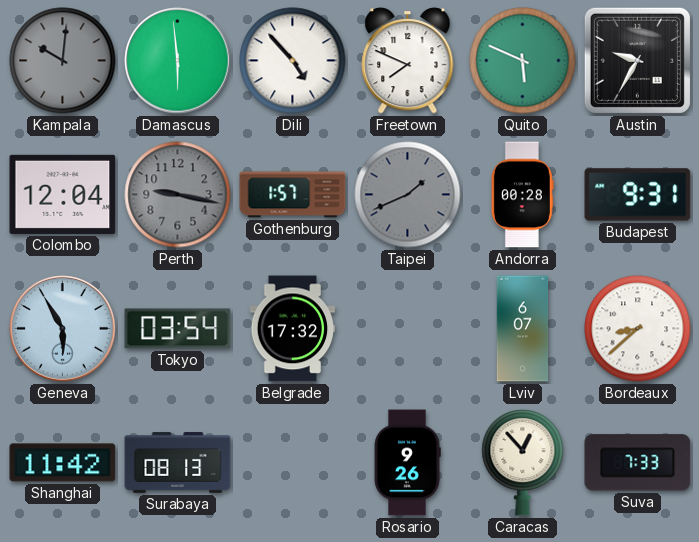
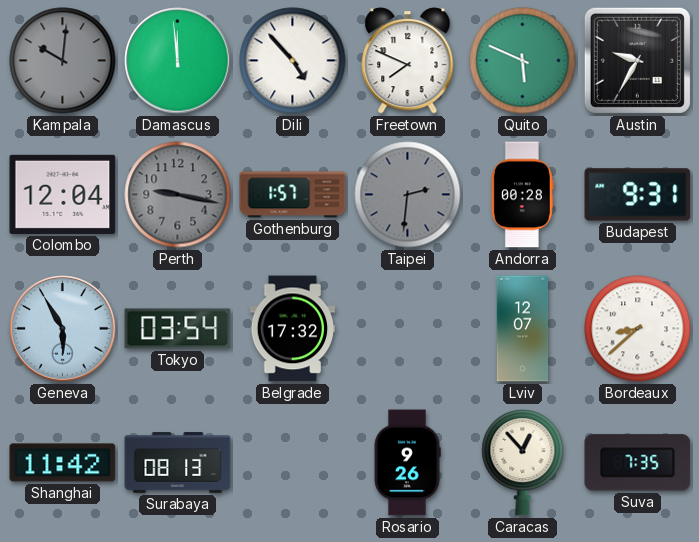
Damascus: 5:59 -> 11:59 (178, 61)
Taipei: 1:41 -> 2:31 (408, 195)
Lviv: 6:07 -> 12:07 (523, 329)
Suva: 7:33 -> 7:35 (638, 463)
